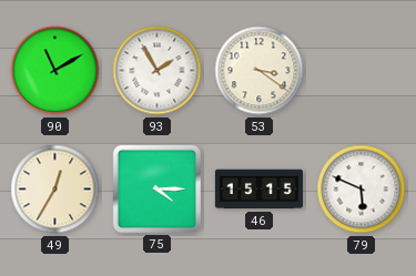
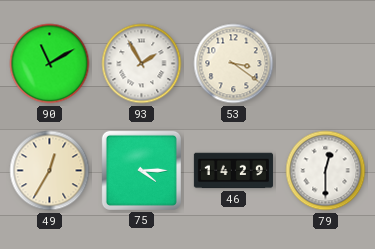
46: 15:15 -> 14:29 (233, 171)
79: 5:49 -> 12:30 (326, 171)
